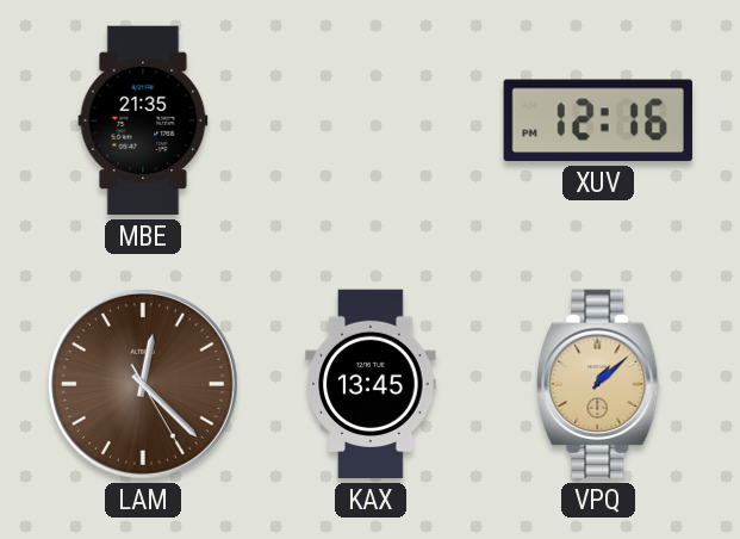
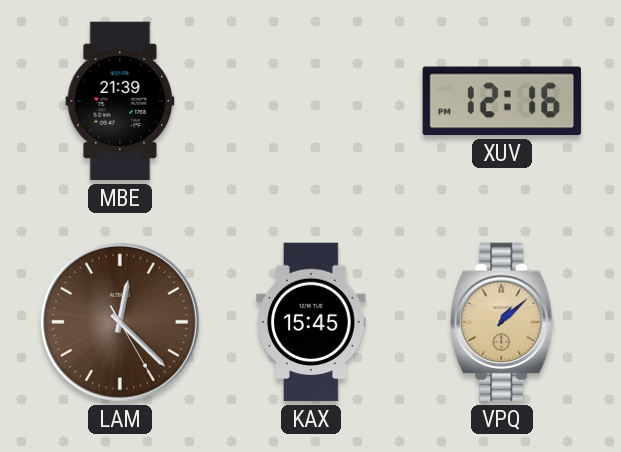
MBE: 21:35 -> 21:39 (120, 101)
KAX: 13:45 -> 15:45 (311, 322)
